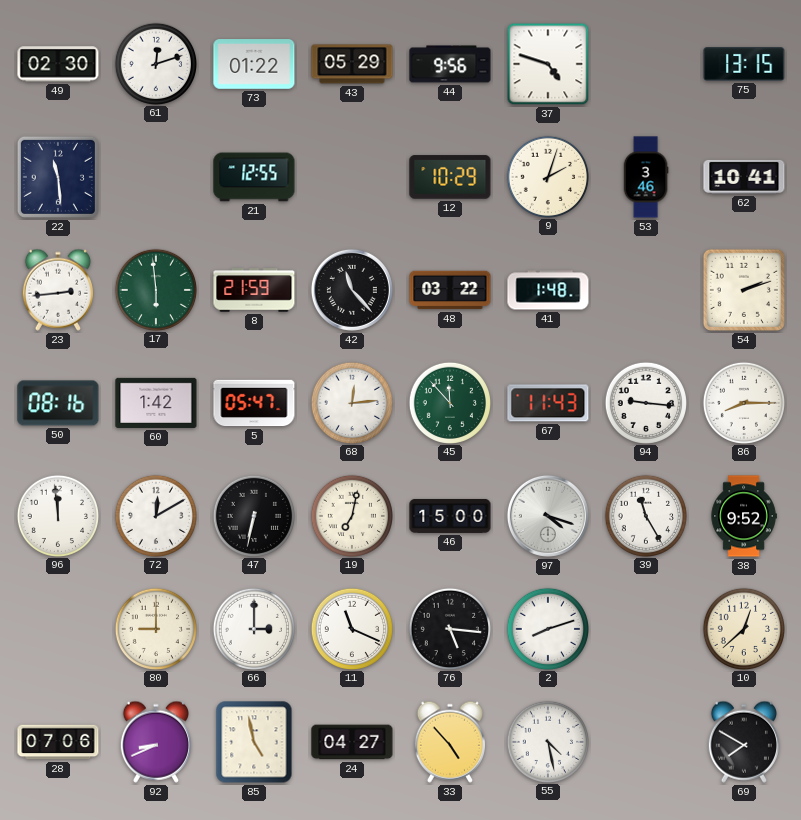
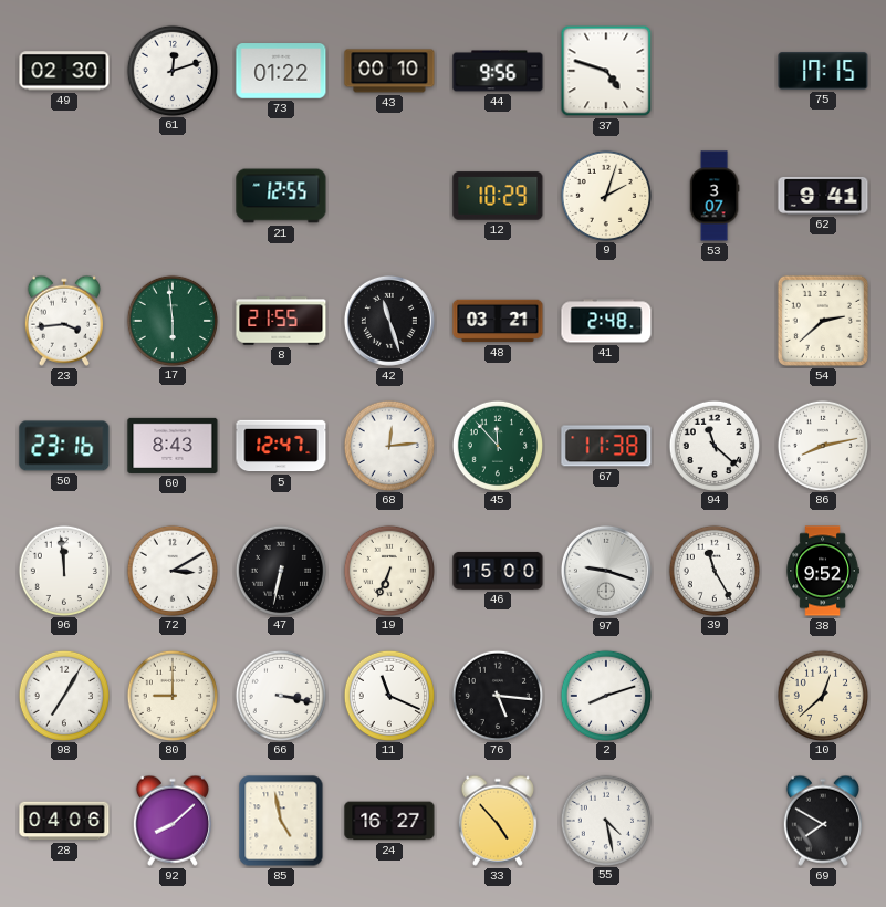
43: 05:29 -> 00:10 (389, 71)
75: 13:15 -> 17:15 (823, 72)
22: 11:29 -> none (58, 177)
53: 3:46 -> 3:07 (715, 196)
62: 10:41 -> 9:41 (823, 196)
23: 2:44 -> 3:44 (64, 321)
8: 21:59 -> 21:55 (281, 321)
42: 11:23 -> 11:27 (389, 321)
48: 03:22 -> 03:21 (498, 321)
41: 1:48 -> 2:48 (606, 321)
54: 2:12 -> 2:38 (823, 321)
50: 08:16 -> 23:16 (64, 446)
60: 1:42 -> 8:43 (173, 446)
5: 05:47 -> 12:47 (281, 446)
67: 11:43 -> 11:38 (606, 446)
94: 9:16 -> 11:22 (713, 445)
86: 8:15 -> 8:13 (822, 445)
72: 12:10 -> 3:10 (171, 570)
19: 7:02 -> 6:34 (388, 570)
97: 4:18 -> 9:18 (606, 571)
98: none -> 7:05 (63, 695)
66: 3:00 -> 3:17 (280, 695)
28: 07:06 -> 04:06 (64, 821)
92: 8:41 -> 8:08 (173, 821)
24: 04:27 -> 16:27 (389, 821)
